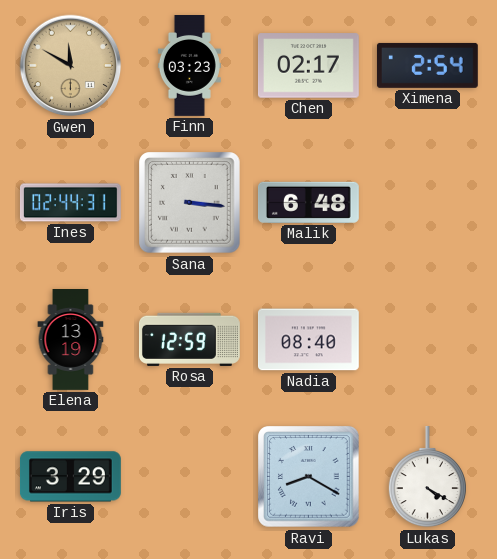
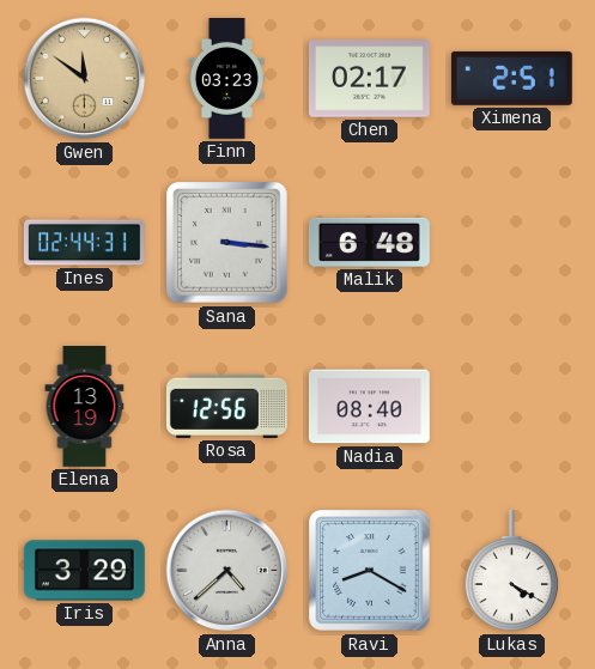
Gwen: 11:50 -> 11:51 (85, 79)
Ximena: 2:54 -> 2:51 (511, 78)
Rosa: 12:59 -> 12:56 (226, 406)
Anna: none -> 4:38 (227, 571)
